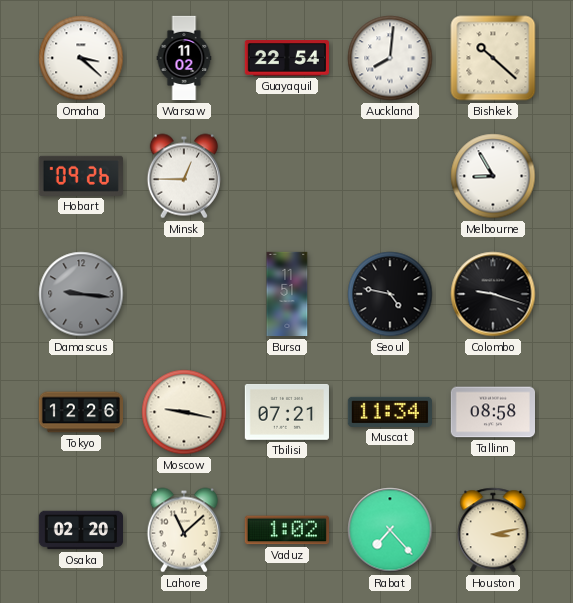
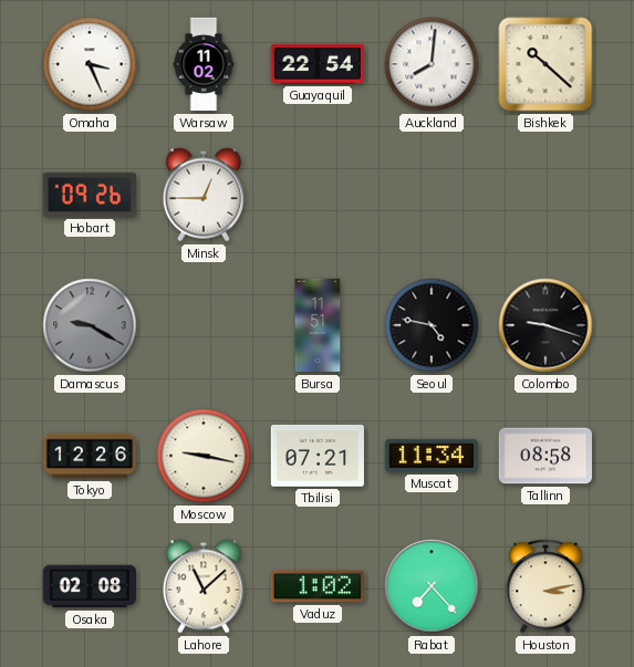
Omaha: 3:22 -> 3:26 (90, 64)
Melbourne: 8:55 -> none (493, 176)
Damascus: 9:16 -> 9:20 (90, 325)
Osaka: 02:20 -> 02:08 (89, 586)
